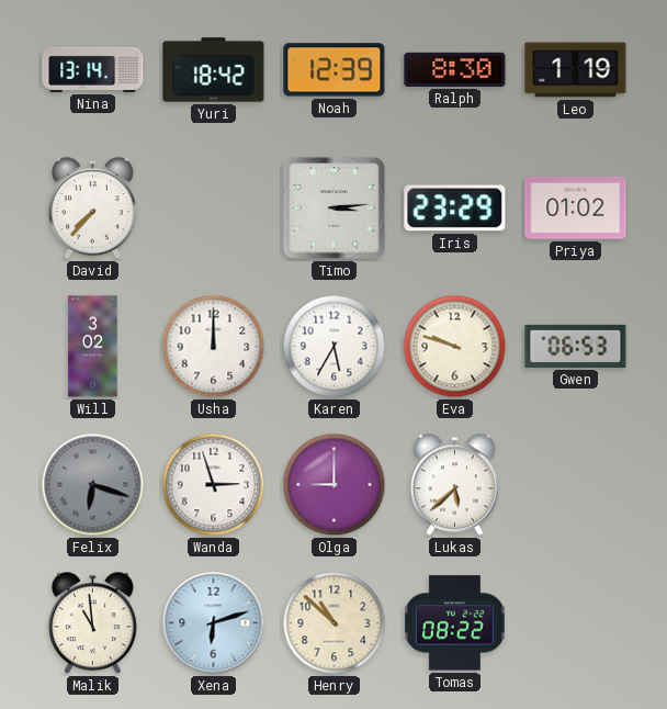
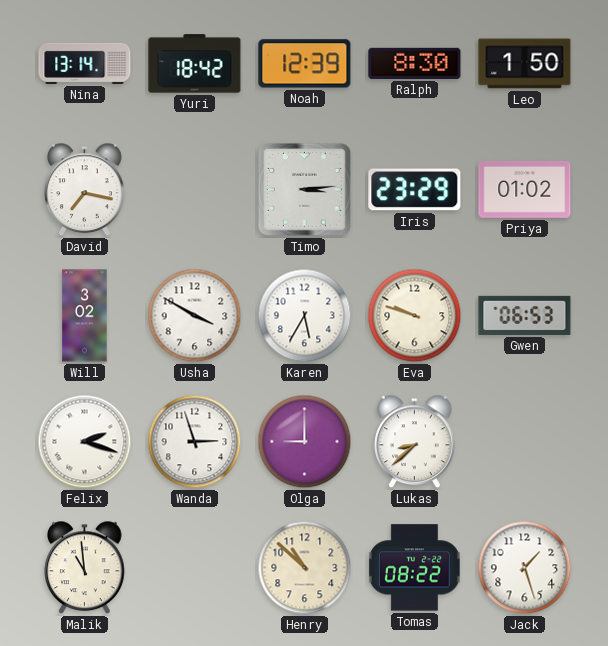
Leo: 1:19 -> 1:50 (525, 64)
David: 7:37 -> 7:17 (85, 190)
Usha: 12:00 -> 3:50 (195, 316)
Felix: 6:18 -> 2:18 (85, 442)
Felix dial: grey -> white (85, 442)
Lukas: 5:38 -> 8:38 (415, 442)
Xena: 6:12 -> none (214, 623)
Jack: none -> 1:27 (525, 568)
